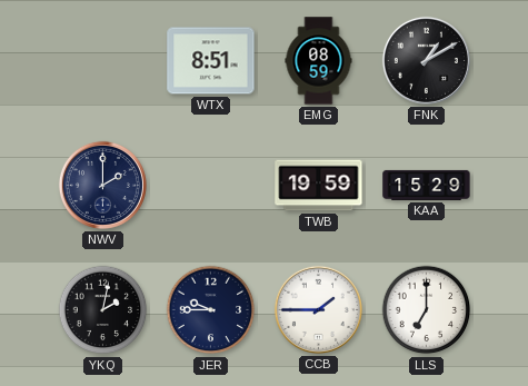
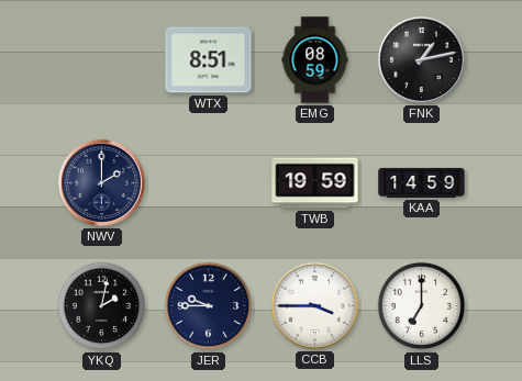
FNK: 1:10 -> 1:13 (421, 59)
KAA: 15:29 -> 14:59 (422, 182)
CCB: 1:45 -> 3:45 (314, 305)
